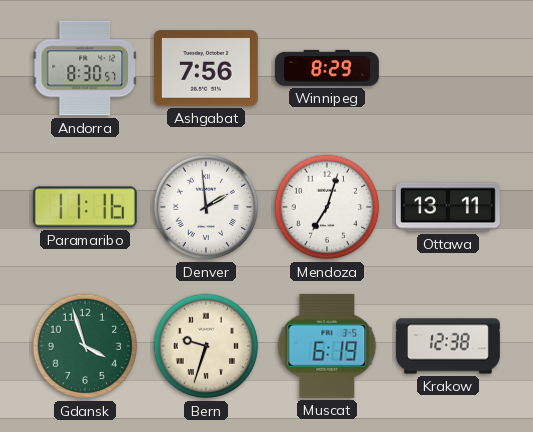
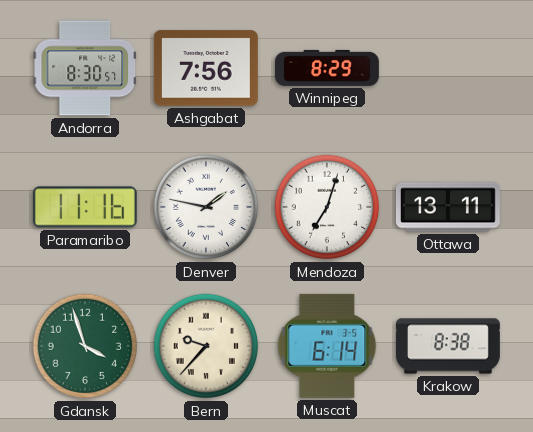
Denver: 1:59 -> 1:47 (206, 207)
Bern: 9:33 -> 9:37 (206, 346)
Muscat: 6:19 -> 6:14 (327, 346)
Krakow: 12:38 -> 8:38 (448, 346)
